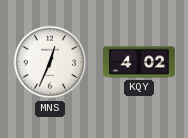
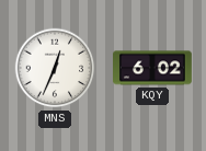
KQY: 4:02 -> 6:02 (153, 68)
